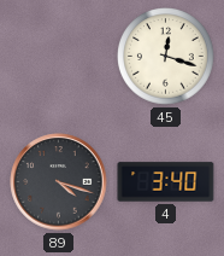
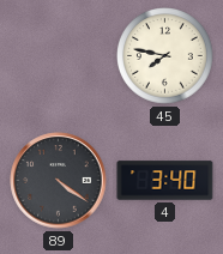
45: 12:18 -> 7:47 (165, 56)
89: 4:18 -> 4:21 (59, 181)
